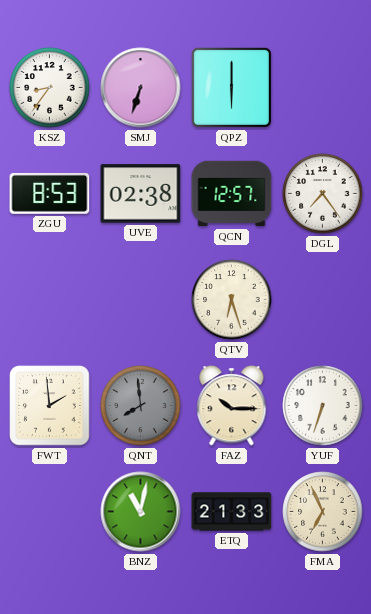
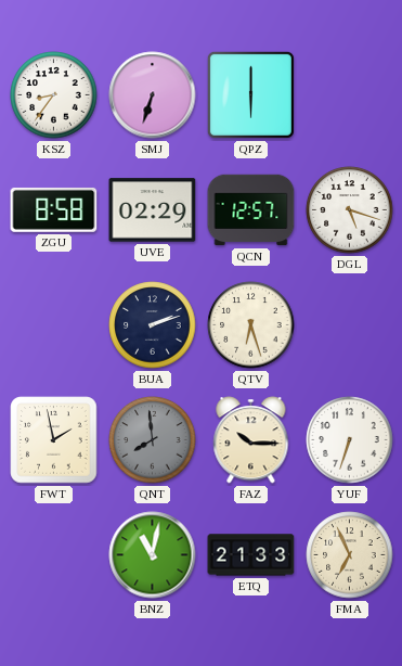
ZGU: 8:53 -> 8:58 (54, 210)
UVE: 02:38 -> 02:29 (153, 210)
DGL: 7:24 -> 5:18 (350, 210)
BUA: none -> 2:12 (153, 325)
FWT: 1:59 -> 1:58 (54, 440)
